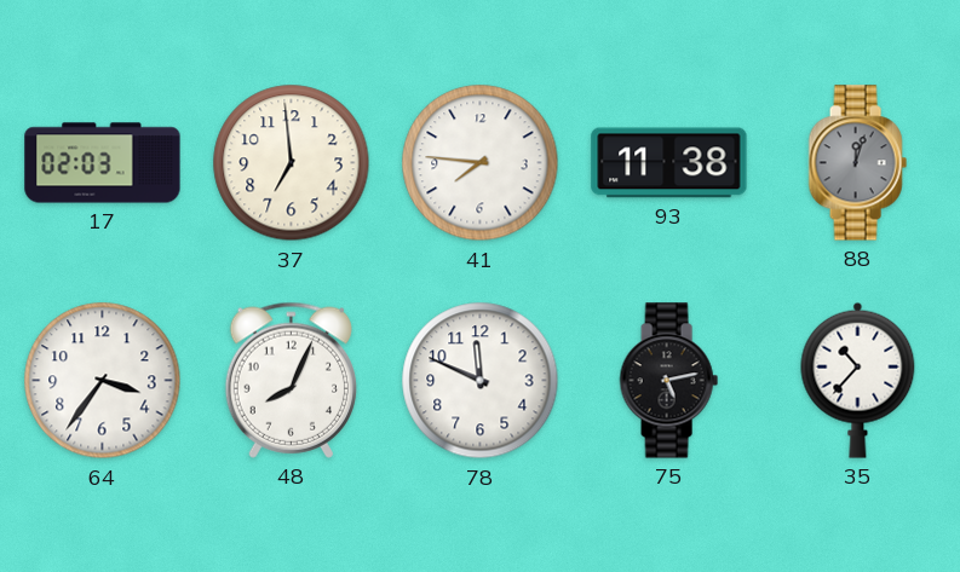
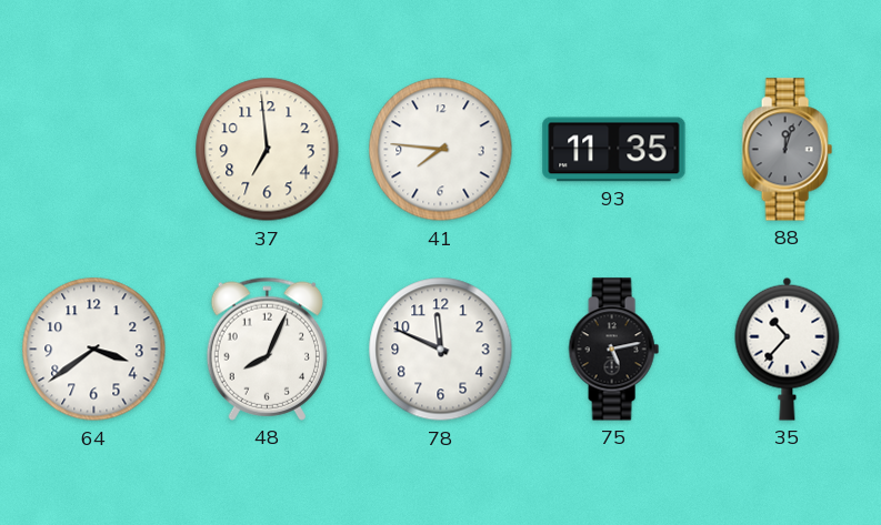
17: 02:03 -> none (103, 163)
93: 11:38 -> 11:35 (614, 150)
64: 3:36 -> 3:39 (94, 350)
